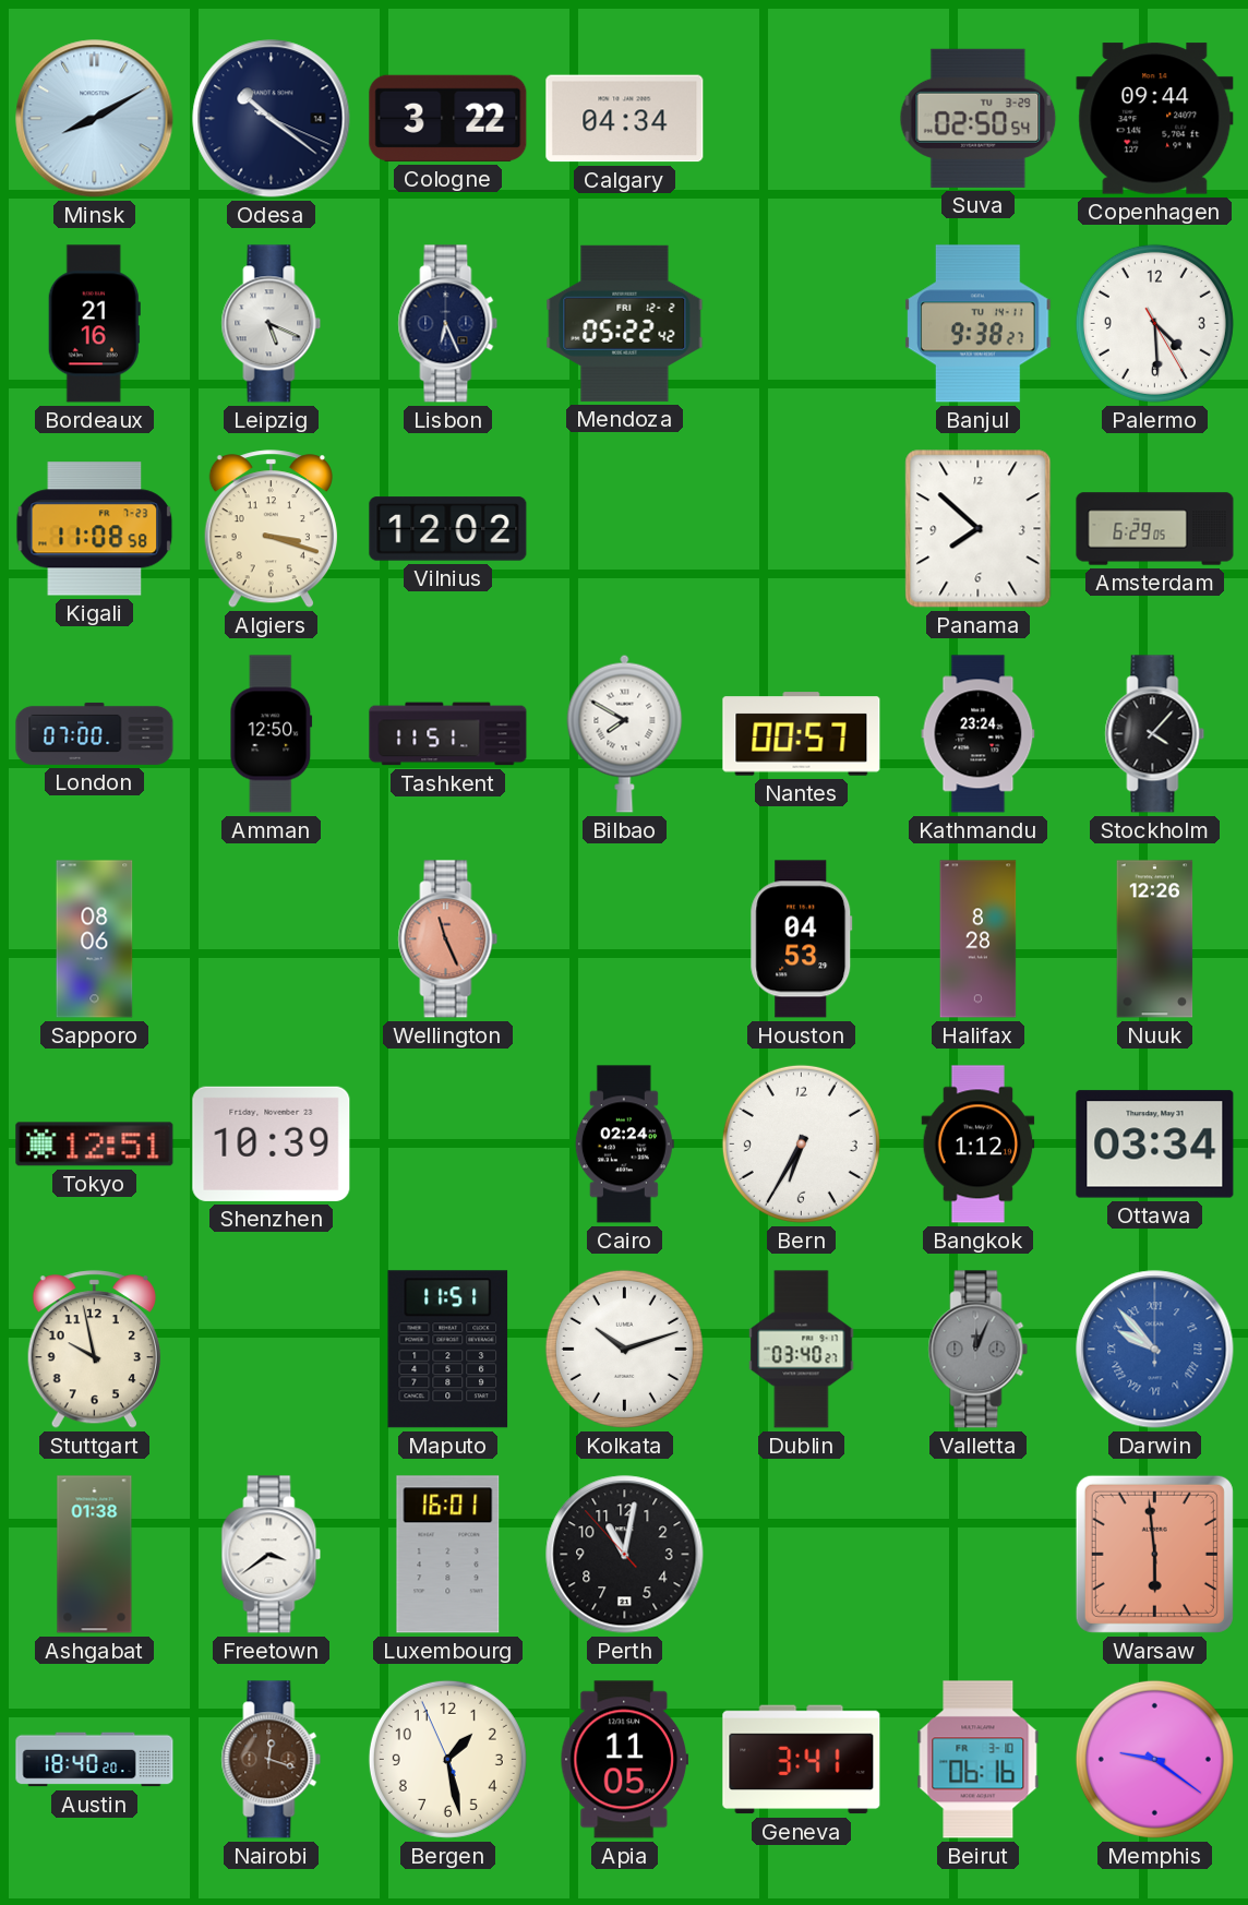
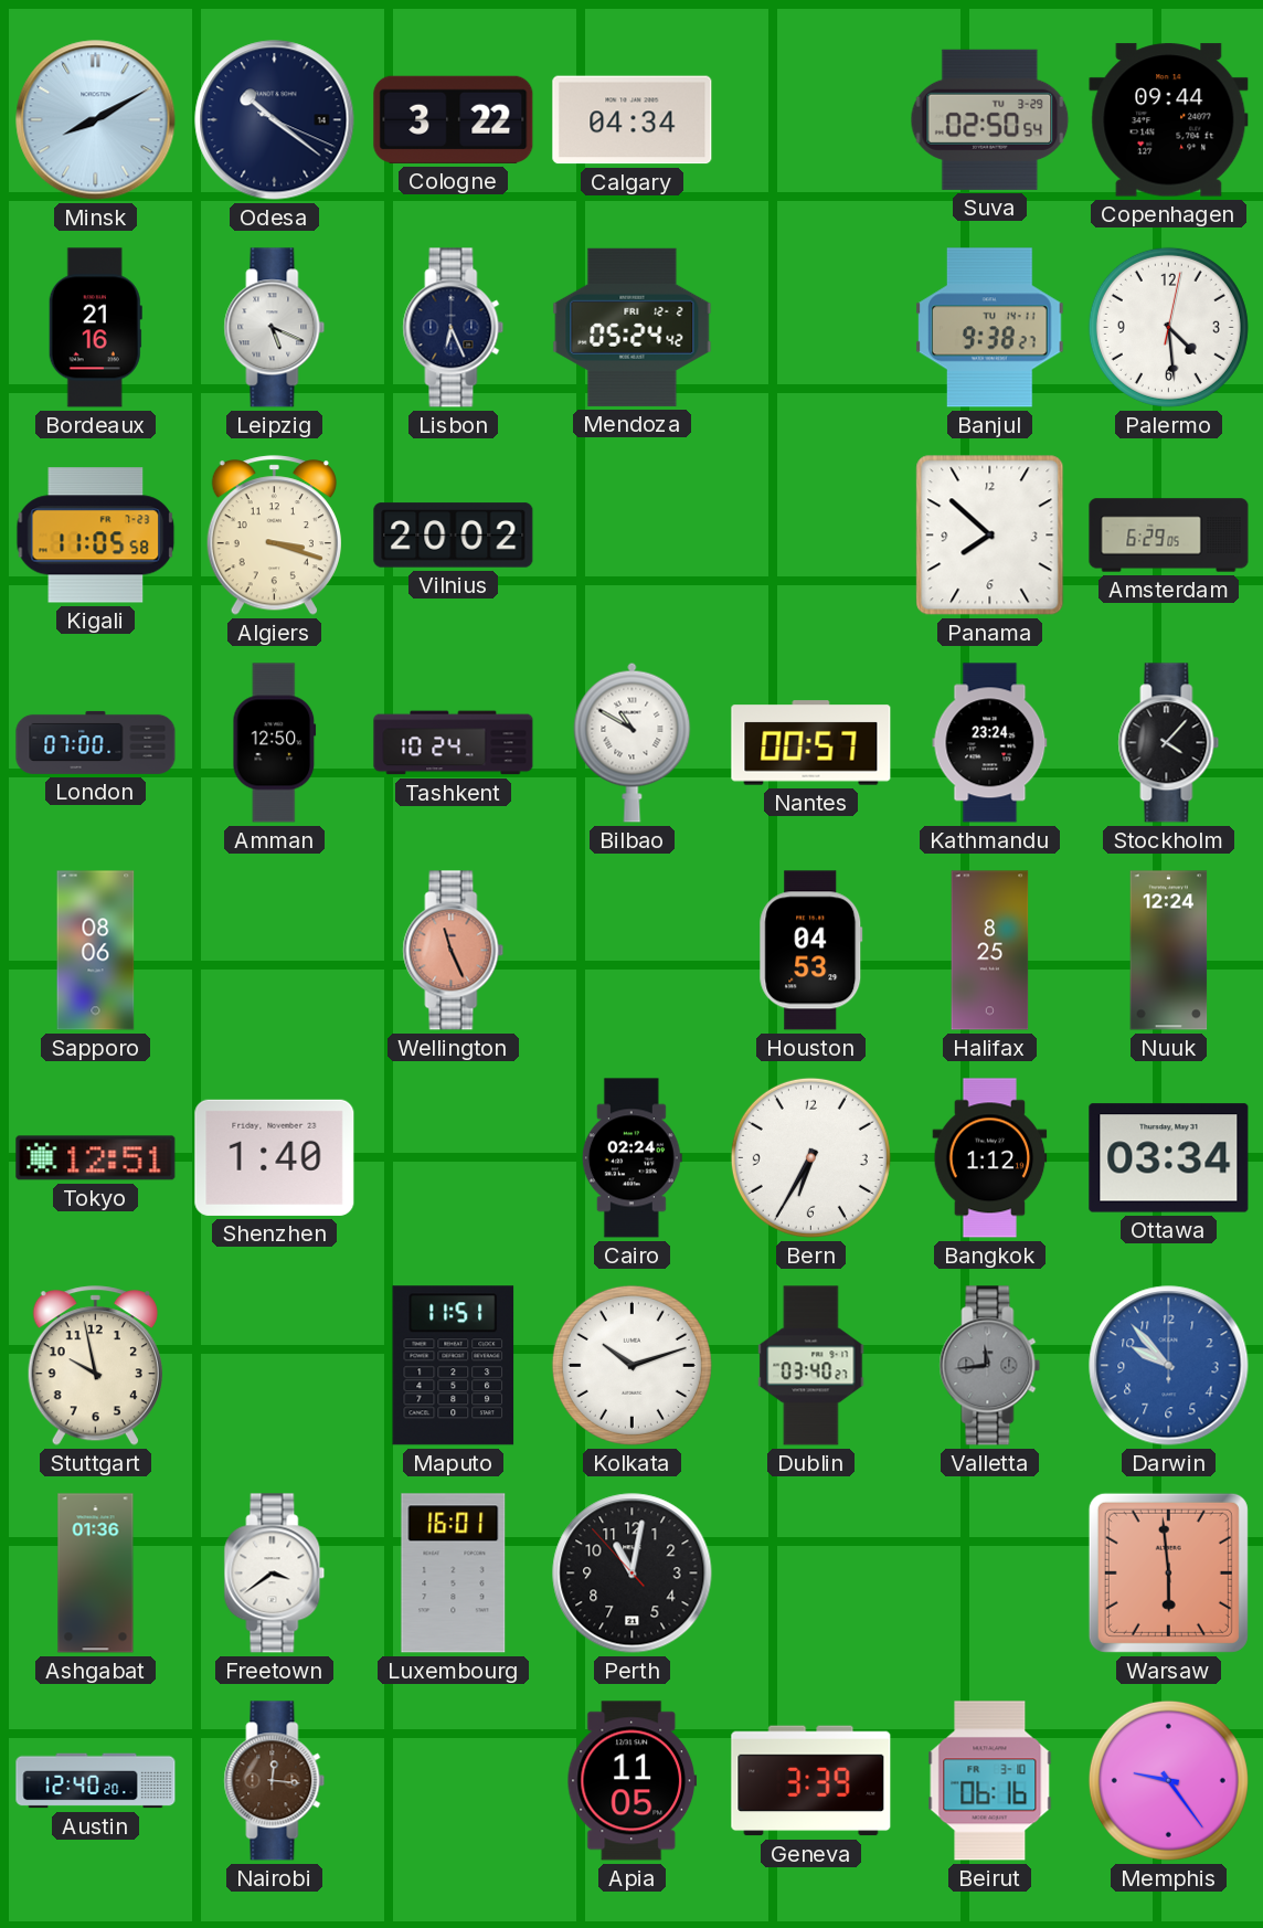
Mendoza: 05:22 -> 05:24 (633, 327)
Palermo: 4:29:25 -> 4:29:02 (1168, 327)
Kigali: 11:08 -> 11:05 (96, 536)
Vilnius: 12:02 -> 20:02 (454, 536)
Tashkent: 11:51 -> 10:24 (454, 743)
Bilbao: 7:50 -> 10:50 (633, 742)
Halifax: 8:28 -> 8:25 (990, 951)
Nuuk: 12:26 -> 12:24 (1169, 951)
Shenzhen: 10:39 -> 1:40 (275, 1157)
Valletta: 12:04 -> 11:44 (990, 1366)
Darwin numerals: Roman -> Arabic (1169, 1366)
Ashgabat: 01:38 -> 01:36 (96, 1574)
Austin: 18:40 -> 12:40 (96, 1781)
Nairobi: 12:18 -> 12:16 (275, 1781)
Bergen: 1:27 -> none (447, 1759)
Geneva: 3:41 -> 3:39 (811, 1781)
Memphis: 9:21 -> 9:24 (1168, 1780)
